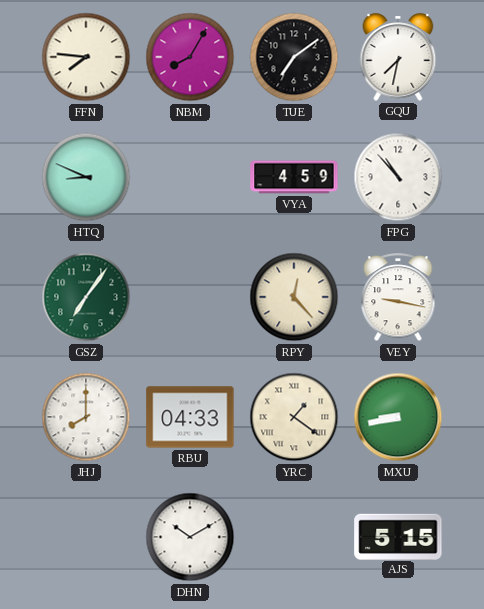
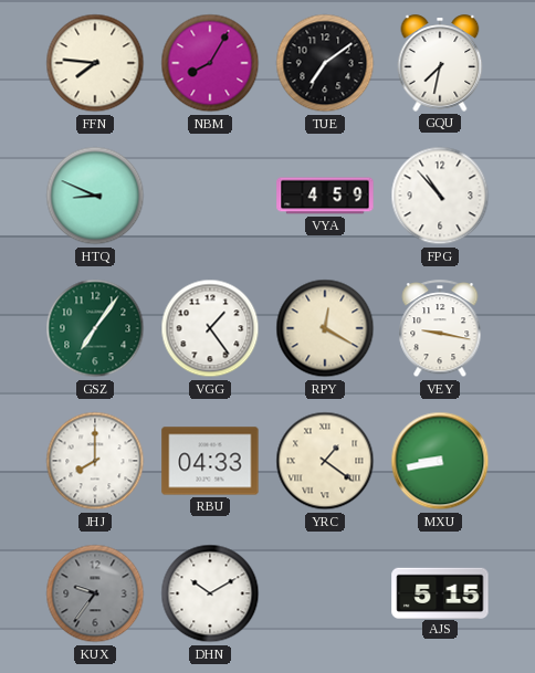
VGG: none -> 1:24 (210, 328)
RPY: 12:23 -> 12:20 (325, 328)
KUX: none -> 9:36 (95, 593)
